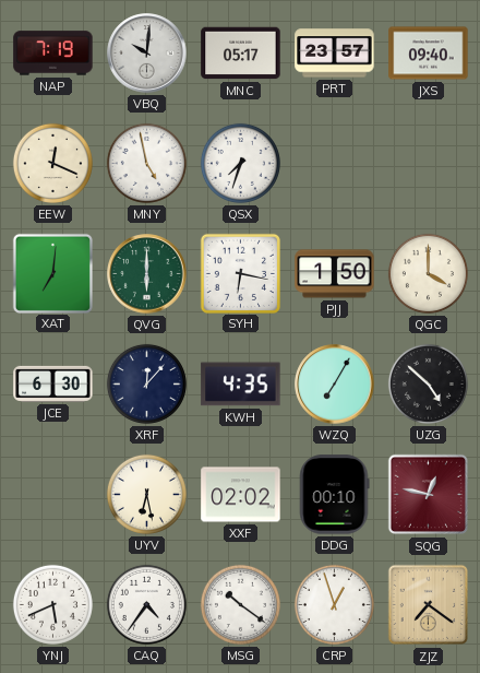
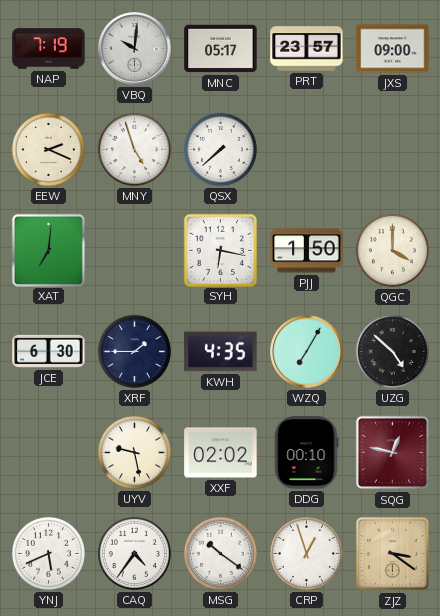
JXS: 09:40 -> 09:00 (393, 49)
EEW: 12:19 -> 2:19 (48, 149)
MNY: 4:58 -> 4:57 (134, 149)
QSX: 7:33 -> 7:38 (220, 149)
QVG: 6:00 -> none (147, 274)
XRF: 12:07 -> 1:45 (134, 351)
UYV: 6:28 -> 9:28 (134, 452)
ZJZ: 7:21 -> 3:21 (393, 554)
